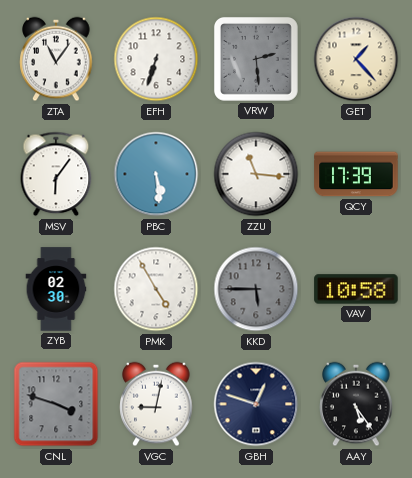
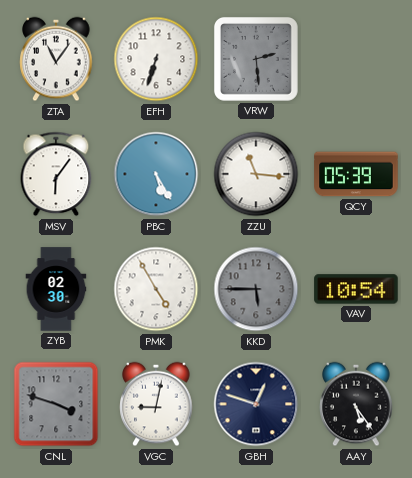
GET: 1:23 -> none (356, 59)
PBC: 5:29 -> 5:25 (156, 174)
QCY: 17:39 -> 05:39 (356, 174)
VAV: 10:58 -> 10:54 (356, 289)
